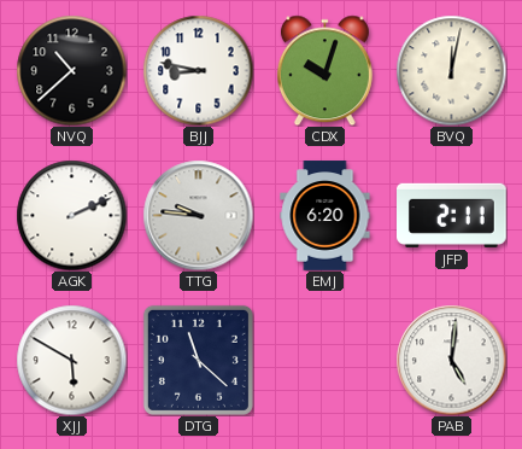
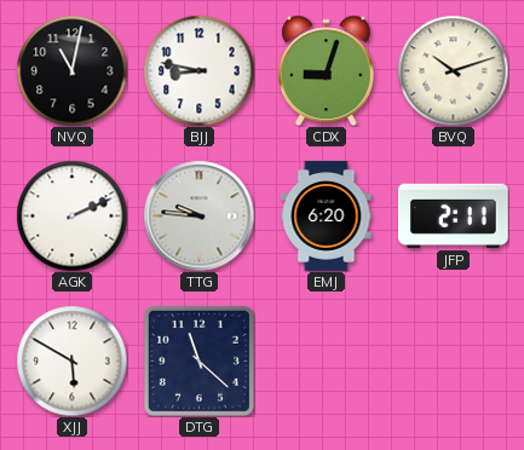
NVQ: 10:38 -> 11:02 (71, 70)
CDX: 10:03 -> 9:03 (326, 70)
BVQ: 12:02 -> 10:12 (453, 70)
PAB: 5:01 -> none (451, 360)
